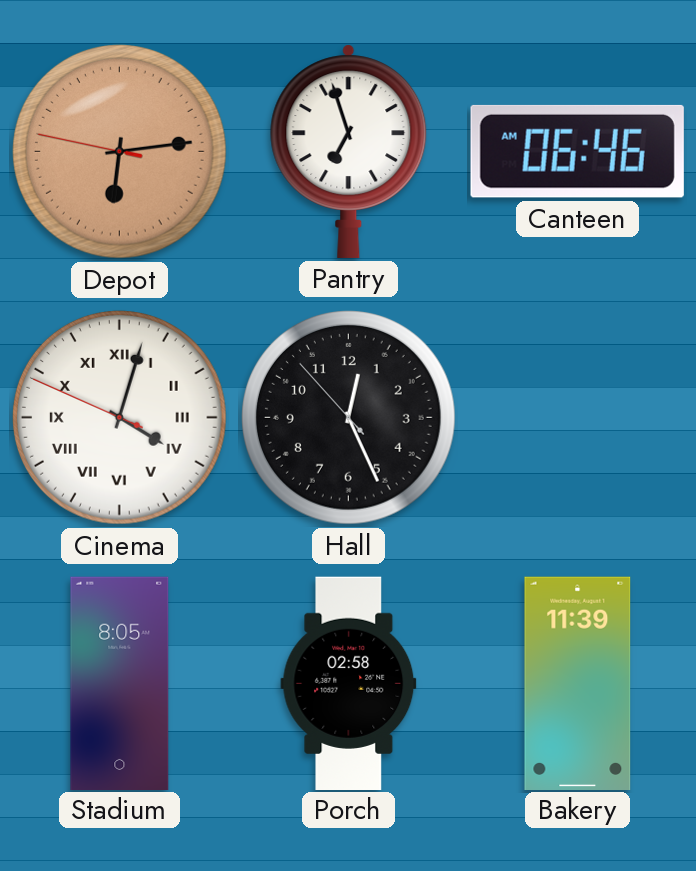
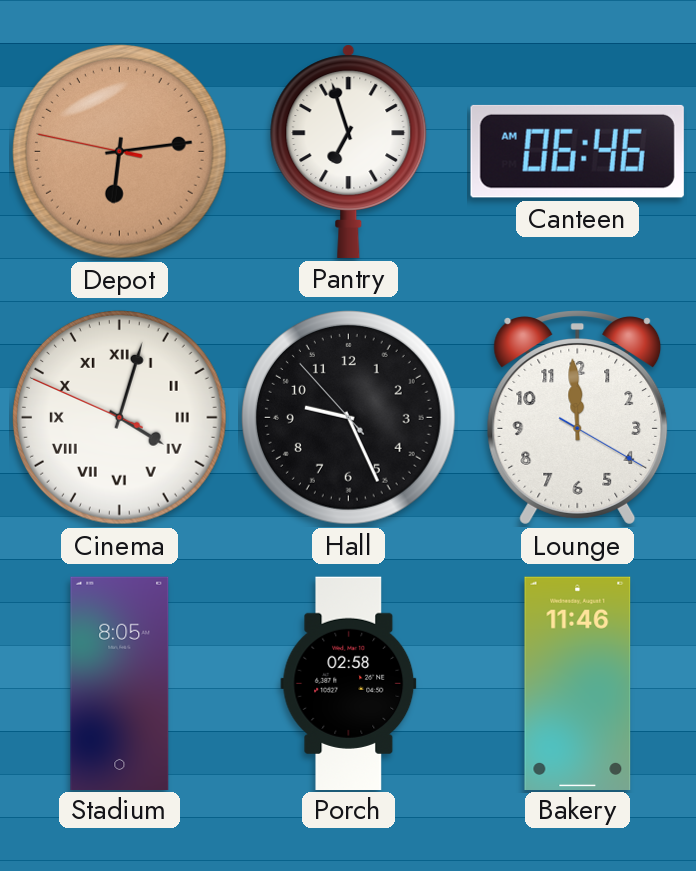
Hall: 12:25 -> 9:25 (348, 417)
Lounge: none -> 11:59 (578, 418)
Bakery: 11:39 -> 11:46 (578, 683)
